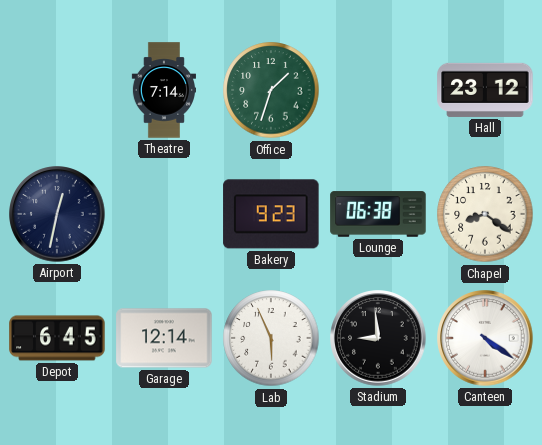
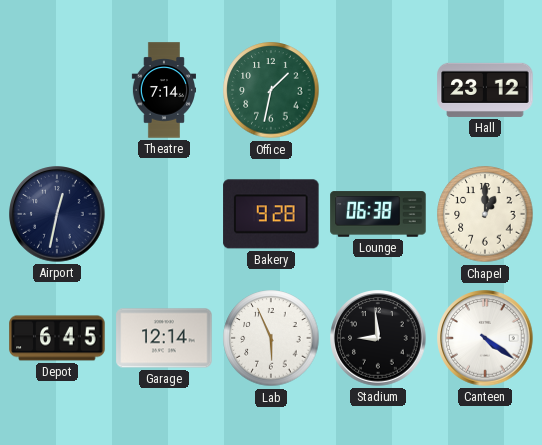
Office: 1:33 -> 1:32 (271, 90)
Bakery: 9:23 -> 9:28 (271, 214)
Chapel: 8:21 -> 1:00 (485, 214)
